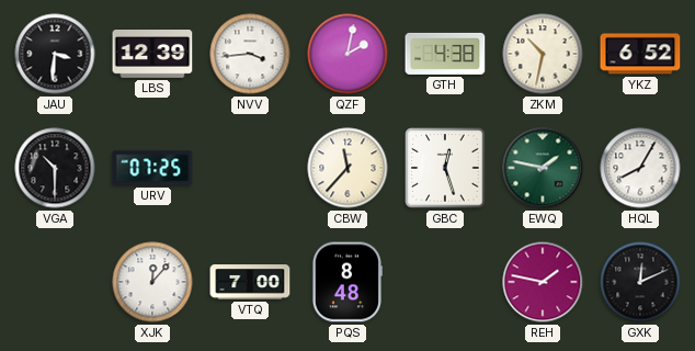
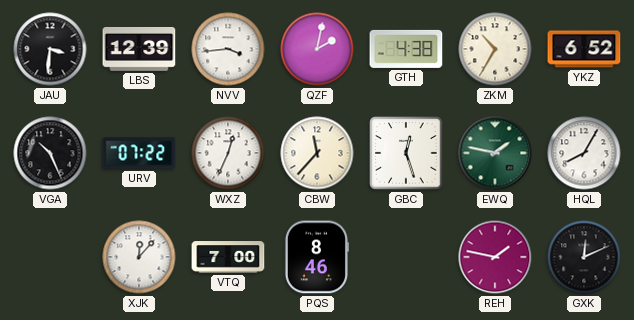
ZKM: 10:32 -> 10:35 (495, 49)
VGA: 10:30 -> 10:26 (50, 153)
URV: 07:25 -> 07:22 (139, 153)
WXZ: none -> 12:34 (228, 153)
PQS: 8:48 -> 8:46 (316, 257)
